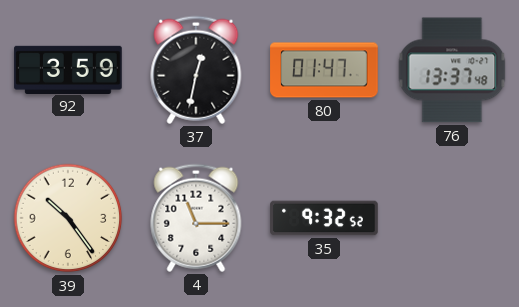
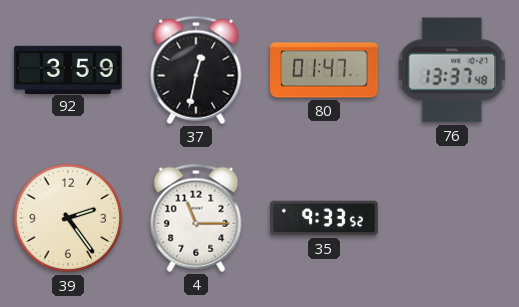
39: 10:24 -> 2:24 (68, 218)
35: 9:32 -> 9:33 (324, 218)
